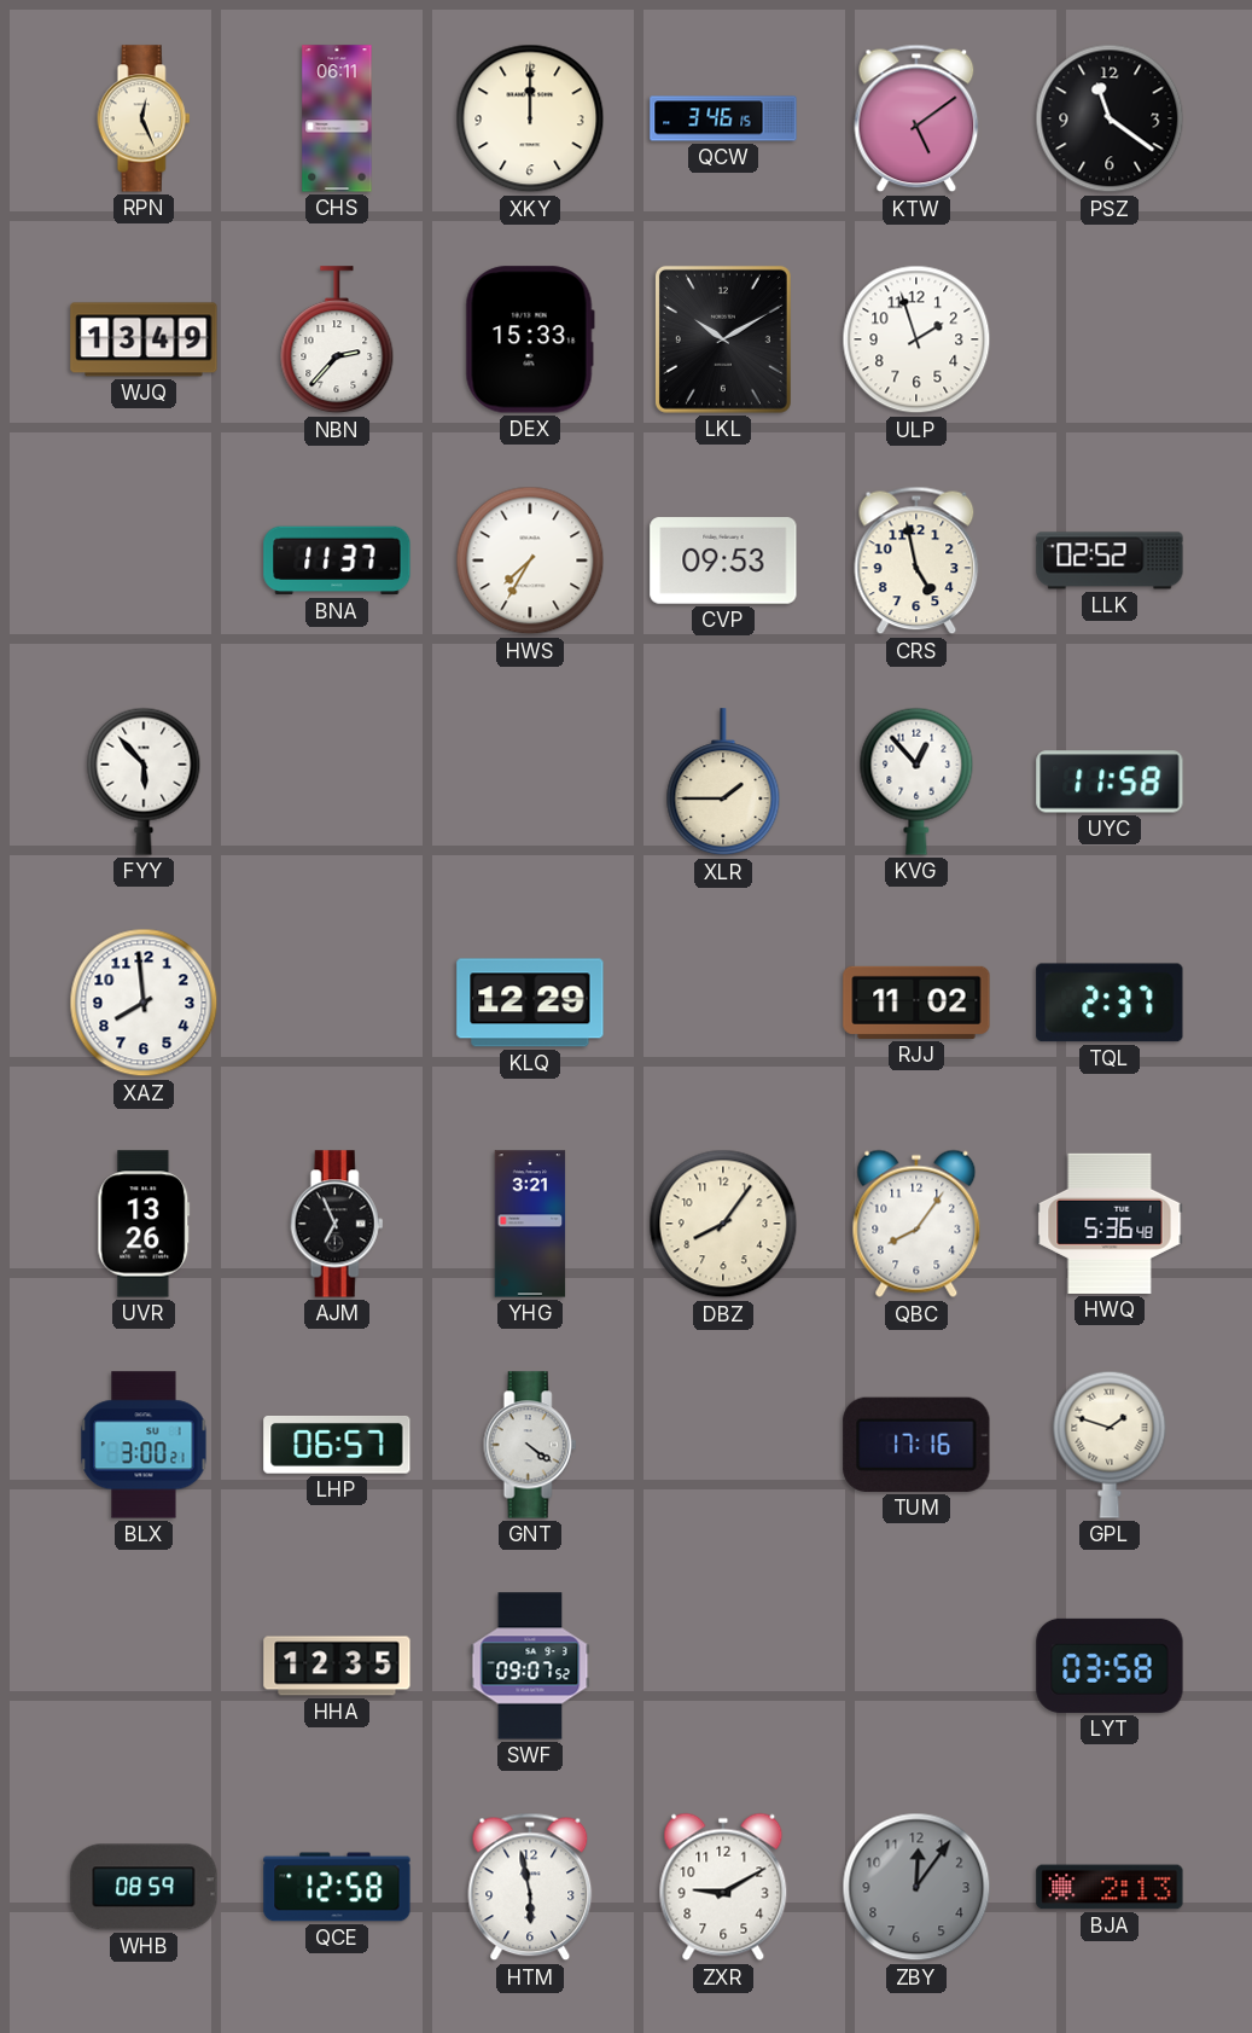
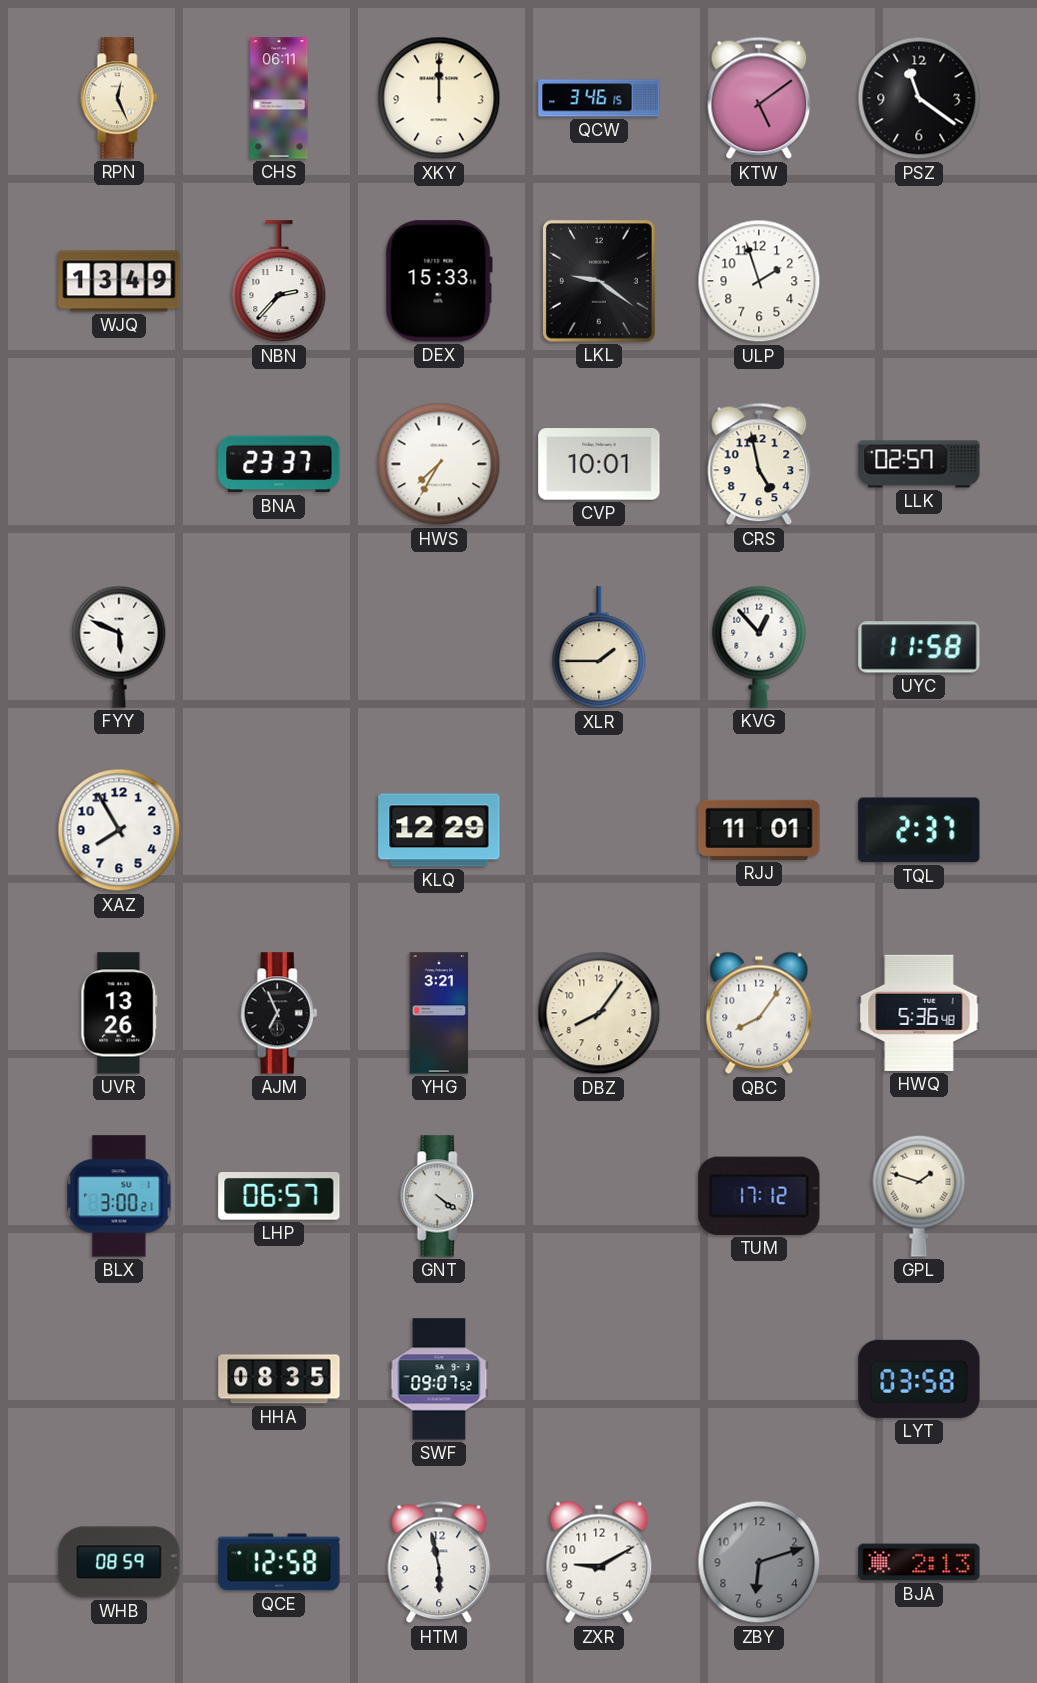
LKL: 10:10 -> 9:21 (599, 281)
BNA: 11:37 -> 23:37 (279, 464)
CVP: 09:53 -> 10:01 (599, 464)
LLK: 02:52 -> 02:57 (919, 464)
FYY: 5:53 -> 5:49 (119, 647)
XAZ: 7:59 -> 7:55 (119, 830)
RJJ: 11:02 -> 11:01 (759, 830)
TUM: 17:16 -> 17:12 (759, 1196)
HHA: 12:35 -> 08:35 (279, 1379)
ZBY: 12:06 -> 6:12 (759, 1562)
